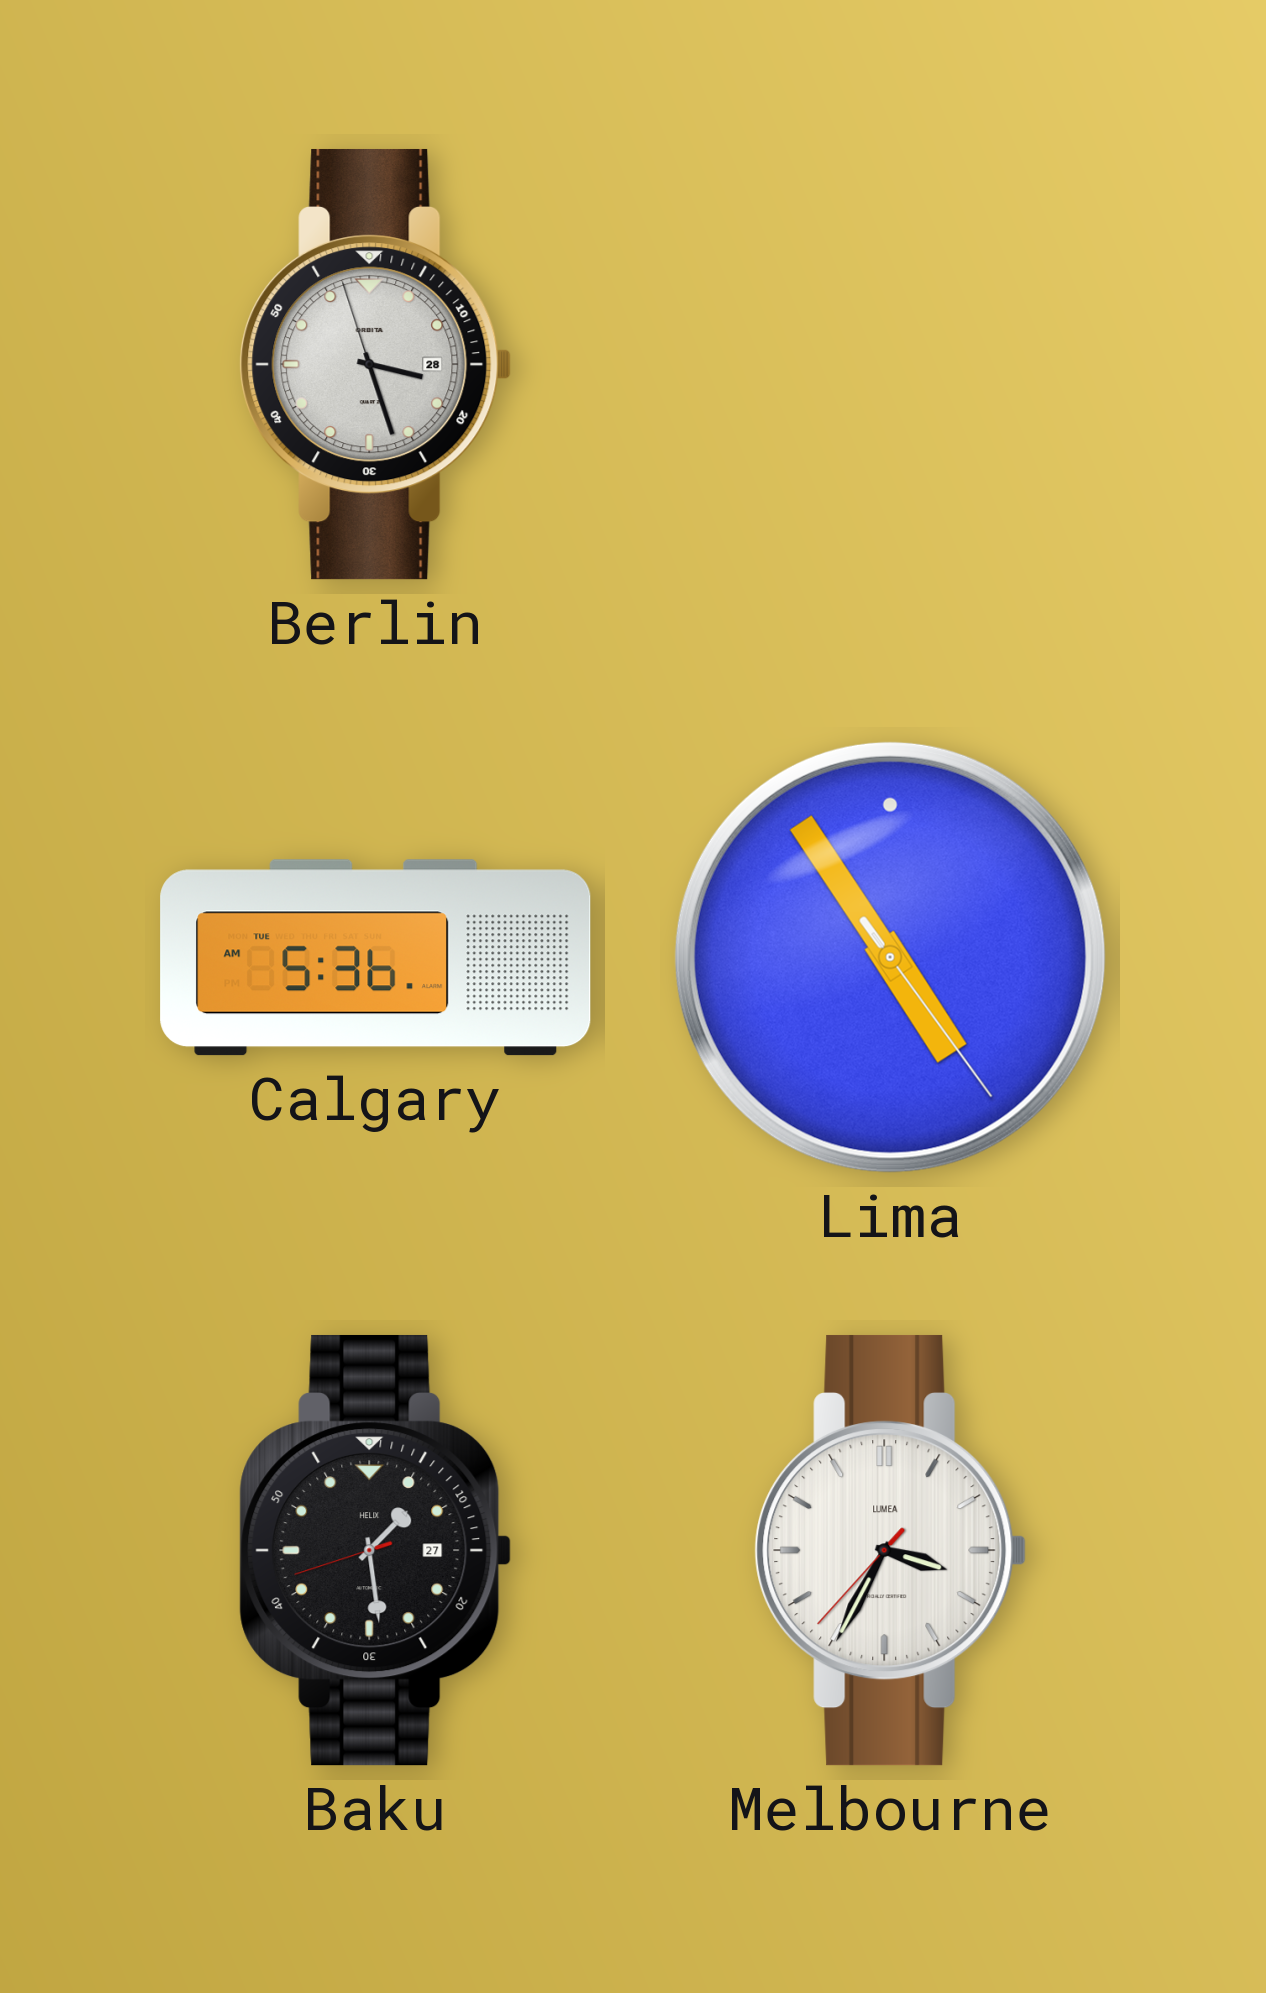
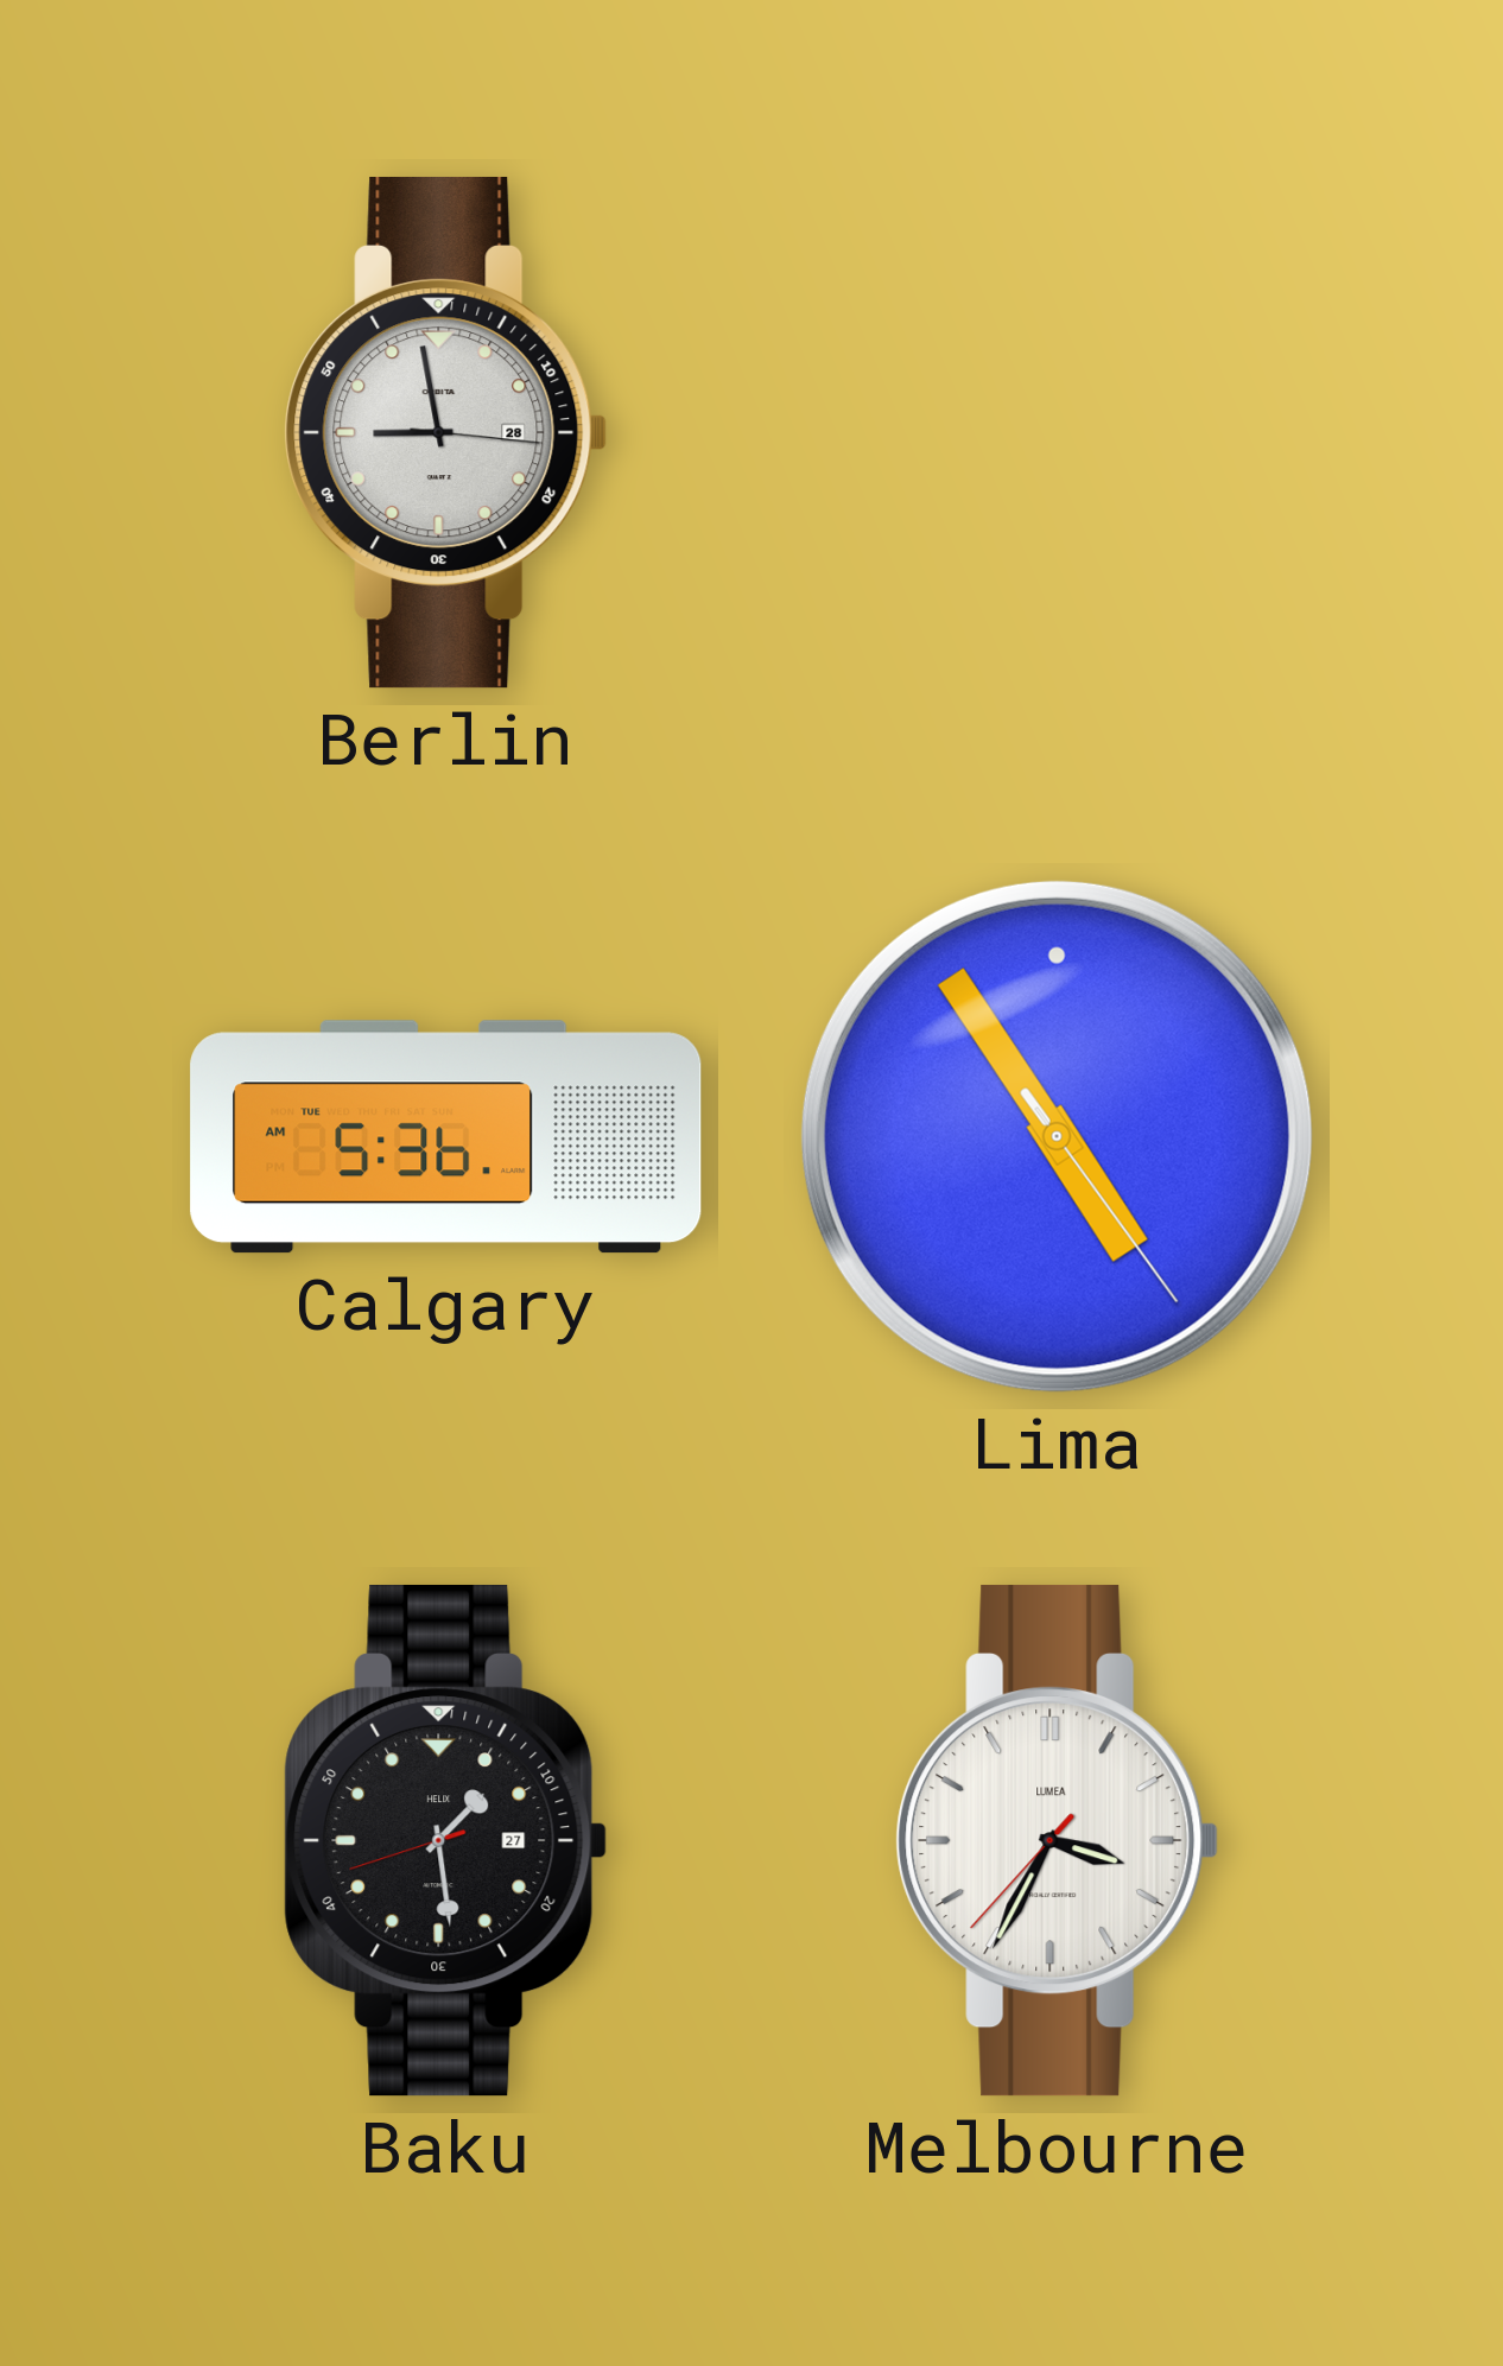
Berlin: 3:26 -> 8:58 (446, 432)
